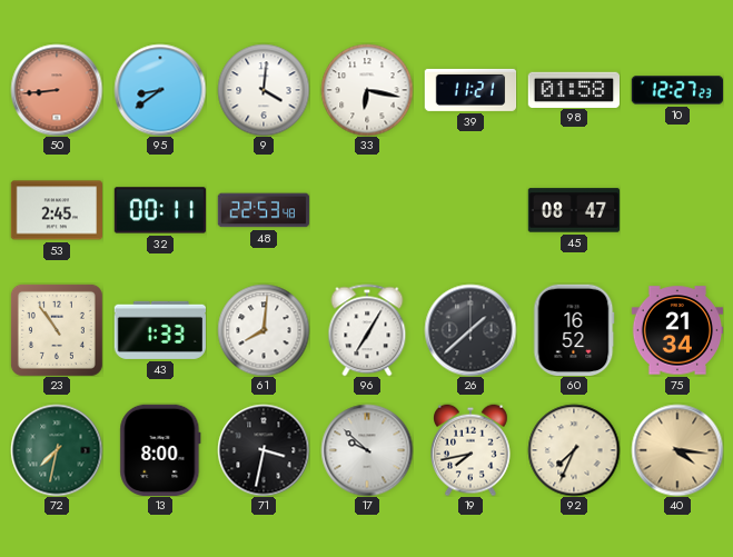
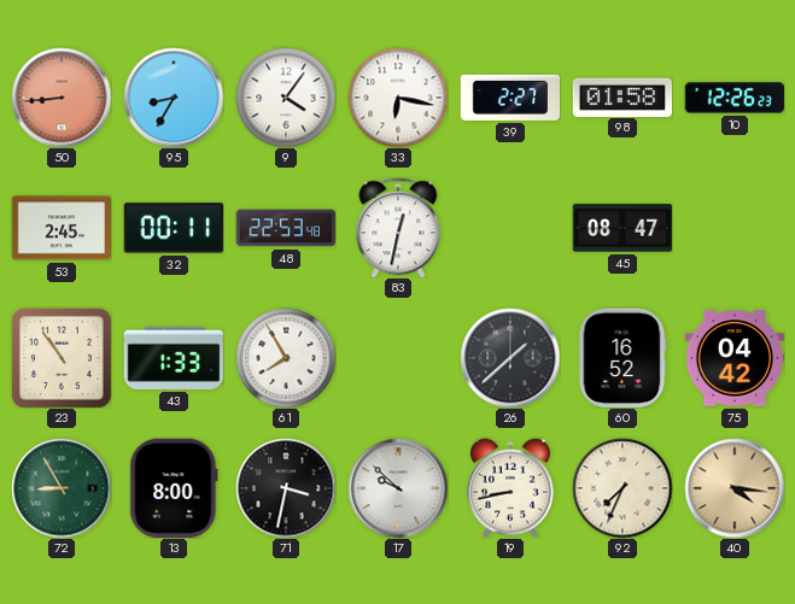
95: 8:39 -> 8:35 (174, 98)
9: 4:01 -> 4:06 (286, 98)
39: 11:21 -> 2:27 (510, 98)
10: 12:27 -> 12:26 (733, 98)
83: none -> 12:32 (398, 228)
61: 8:01 -> 7:55 (286, 358)
96: 7:05 -> none (367, 330)
75: 21:34 -> 04:42 (735, 358)
72: 7:32 -> 8:55 (62, 488)
19: 7:43 -> 8:43 (512, 488)
